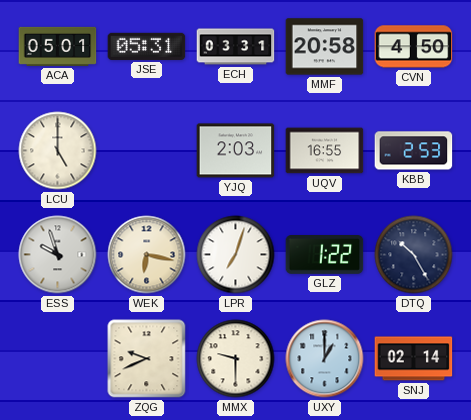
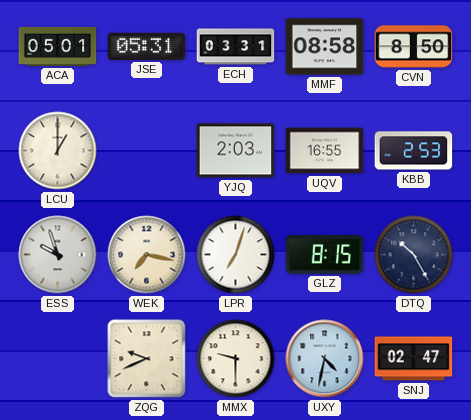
MMF: 20:58 -> 08:58 (325, 47)
CVN: 4:50 -> 8:50 (414, 47)
LCU: 5:00 -> 1:00 (58, 151)
WEK: 6:17 -> 7:17 (147, 255)
GLZ: 1:22 -> 8:15 (325, 255)
UXY: 1:00 -> 4:32 (325, 359)
SNJ: 02:14 -> 02:47 (414, 359)
